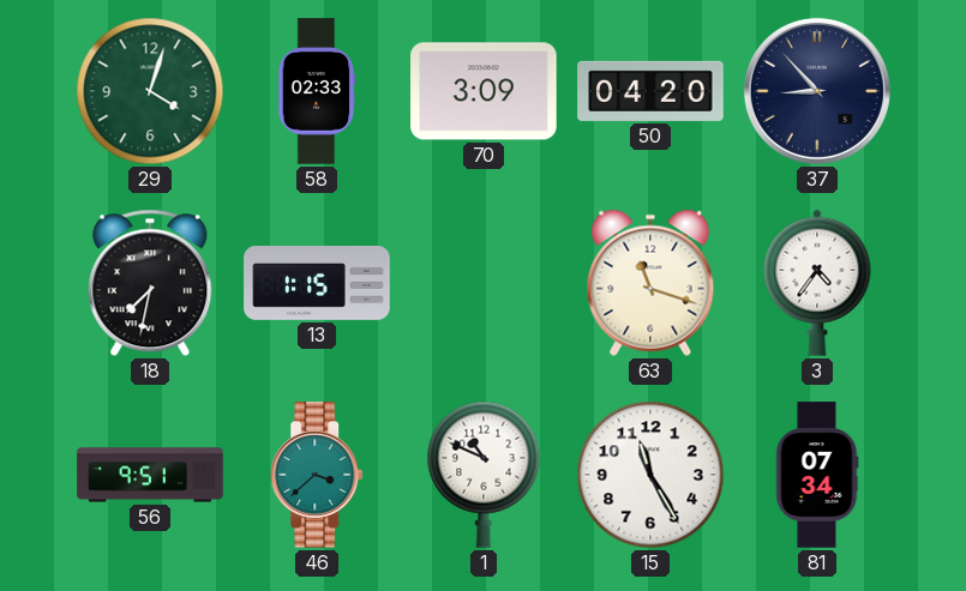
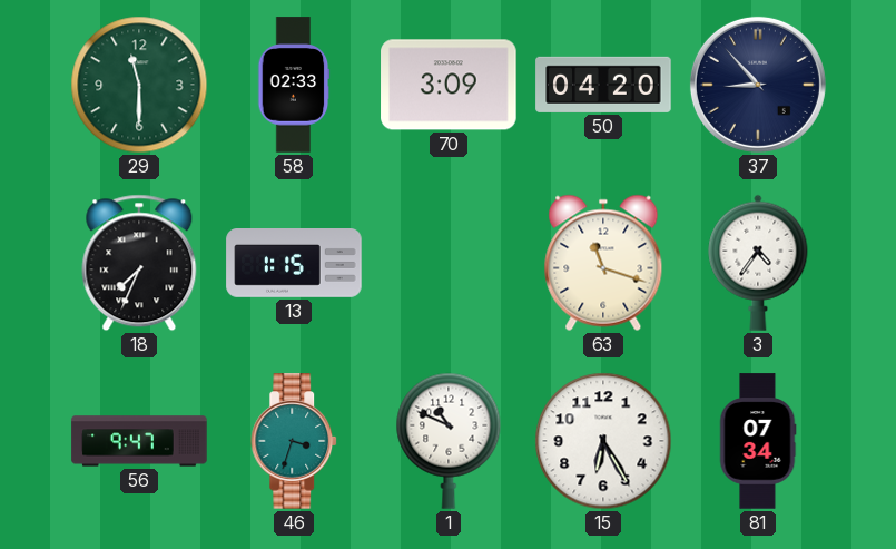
29: 4:03 -> 11:30 (139, 85)
18: 7:32 -> 7:34 (139, 263)
56: 9:51 -> 9:47 (139, 441)
46: 3:38 -> 3:33 (295, 441)
15: 11:25 -> 6:25 (603, 441)
